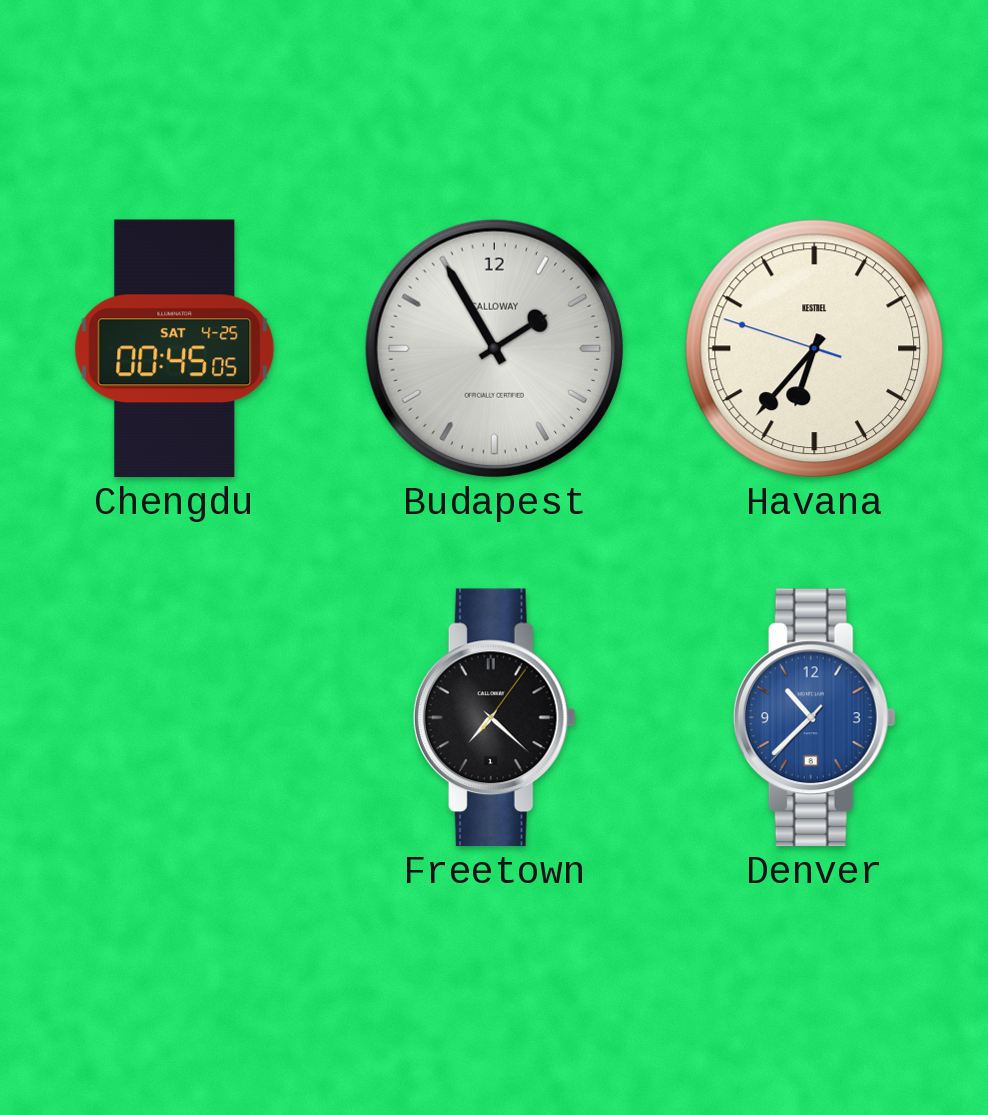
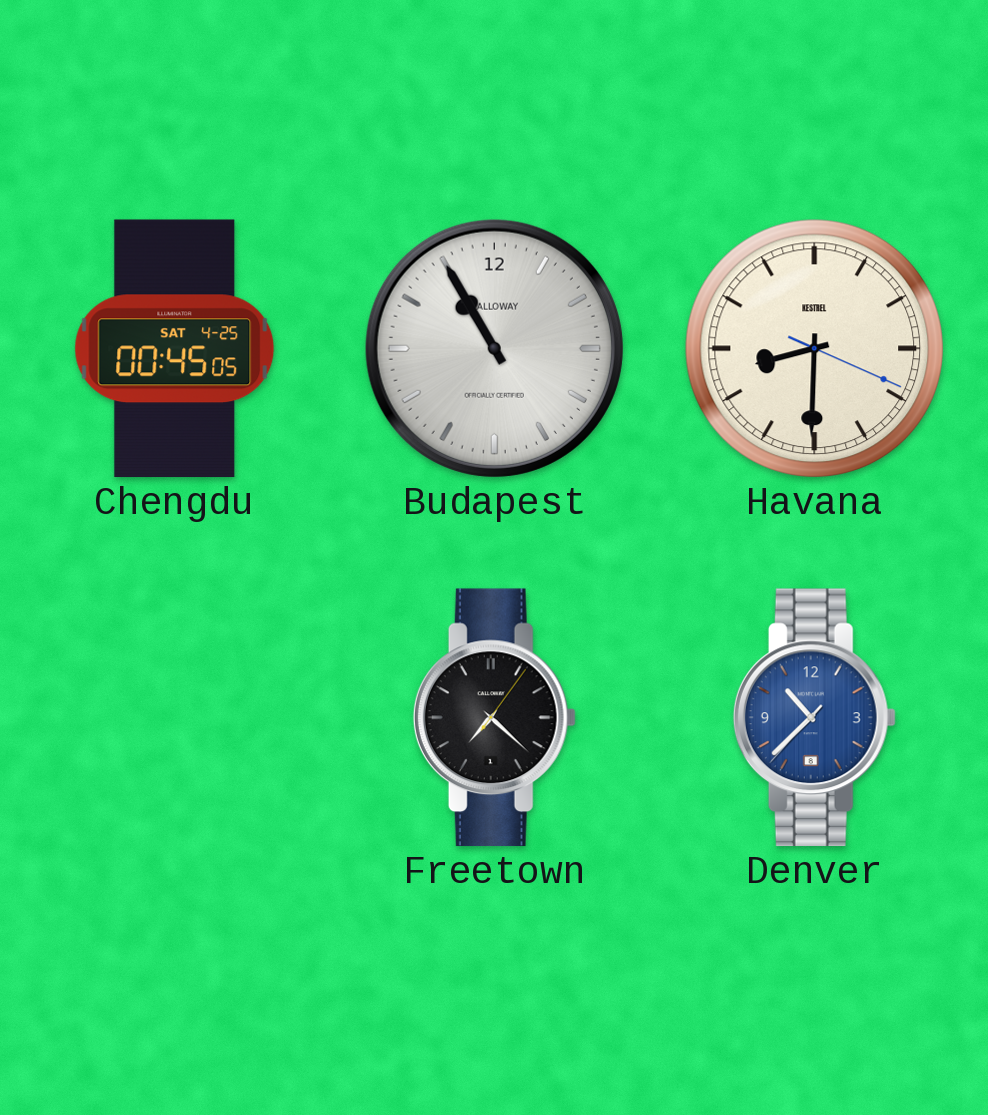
Budapest: 1:55 -> 10:55 (494, 348)
Havana: 6:36 -> 8:30 (815, 349)
